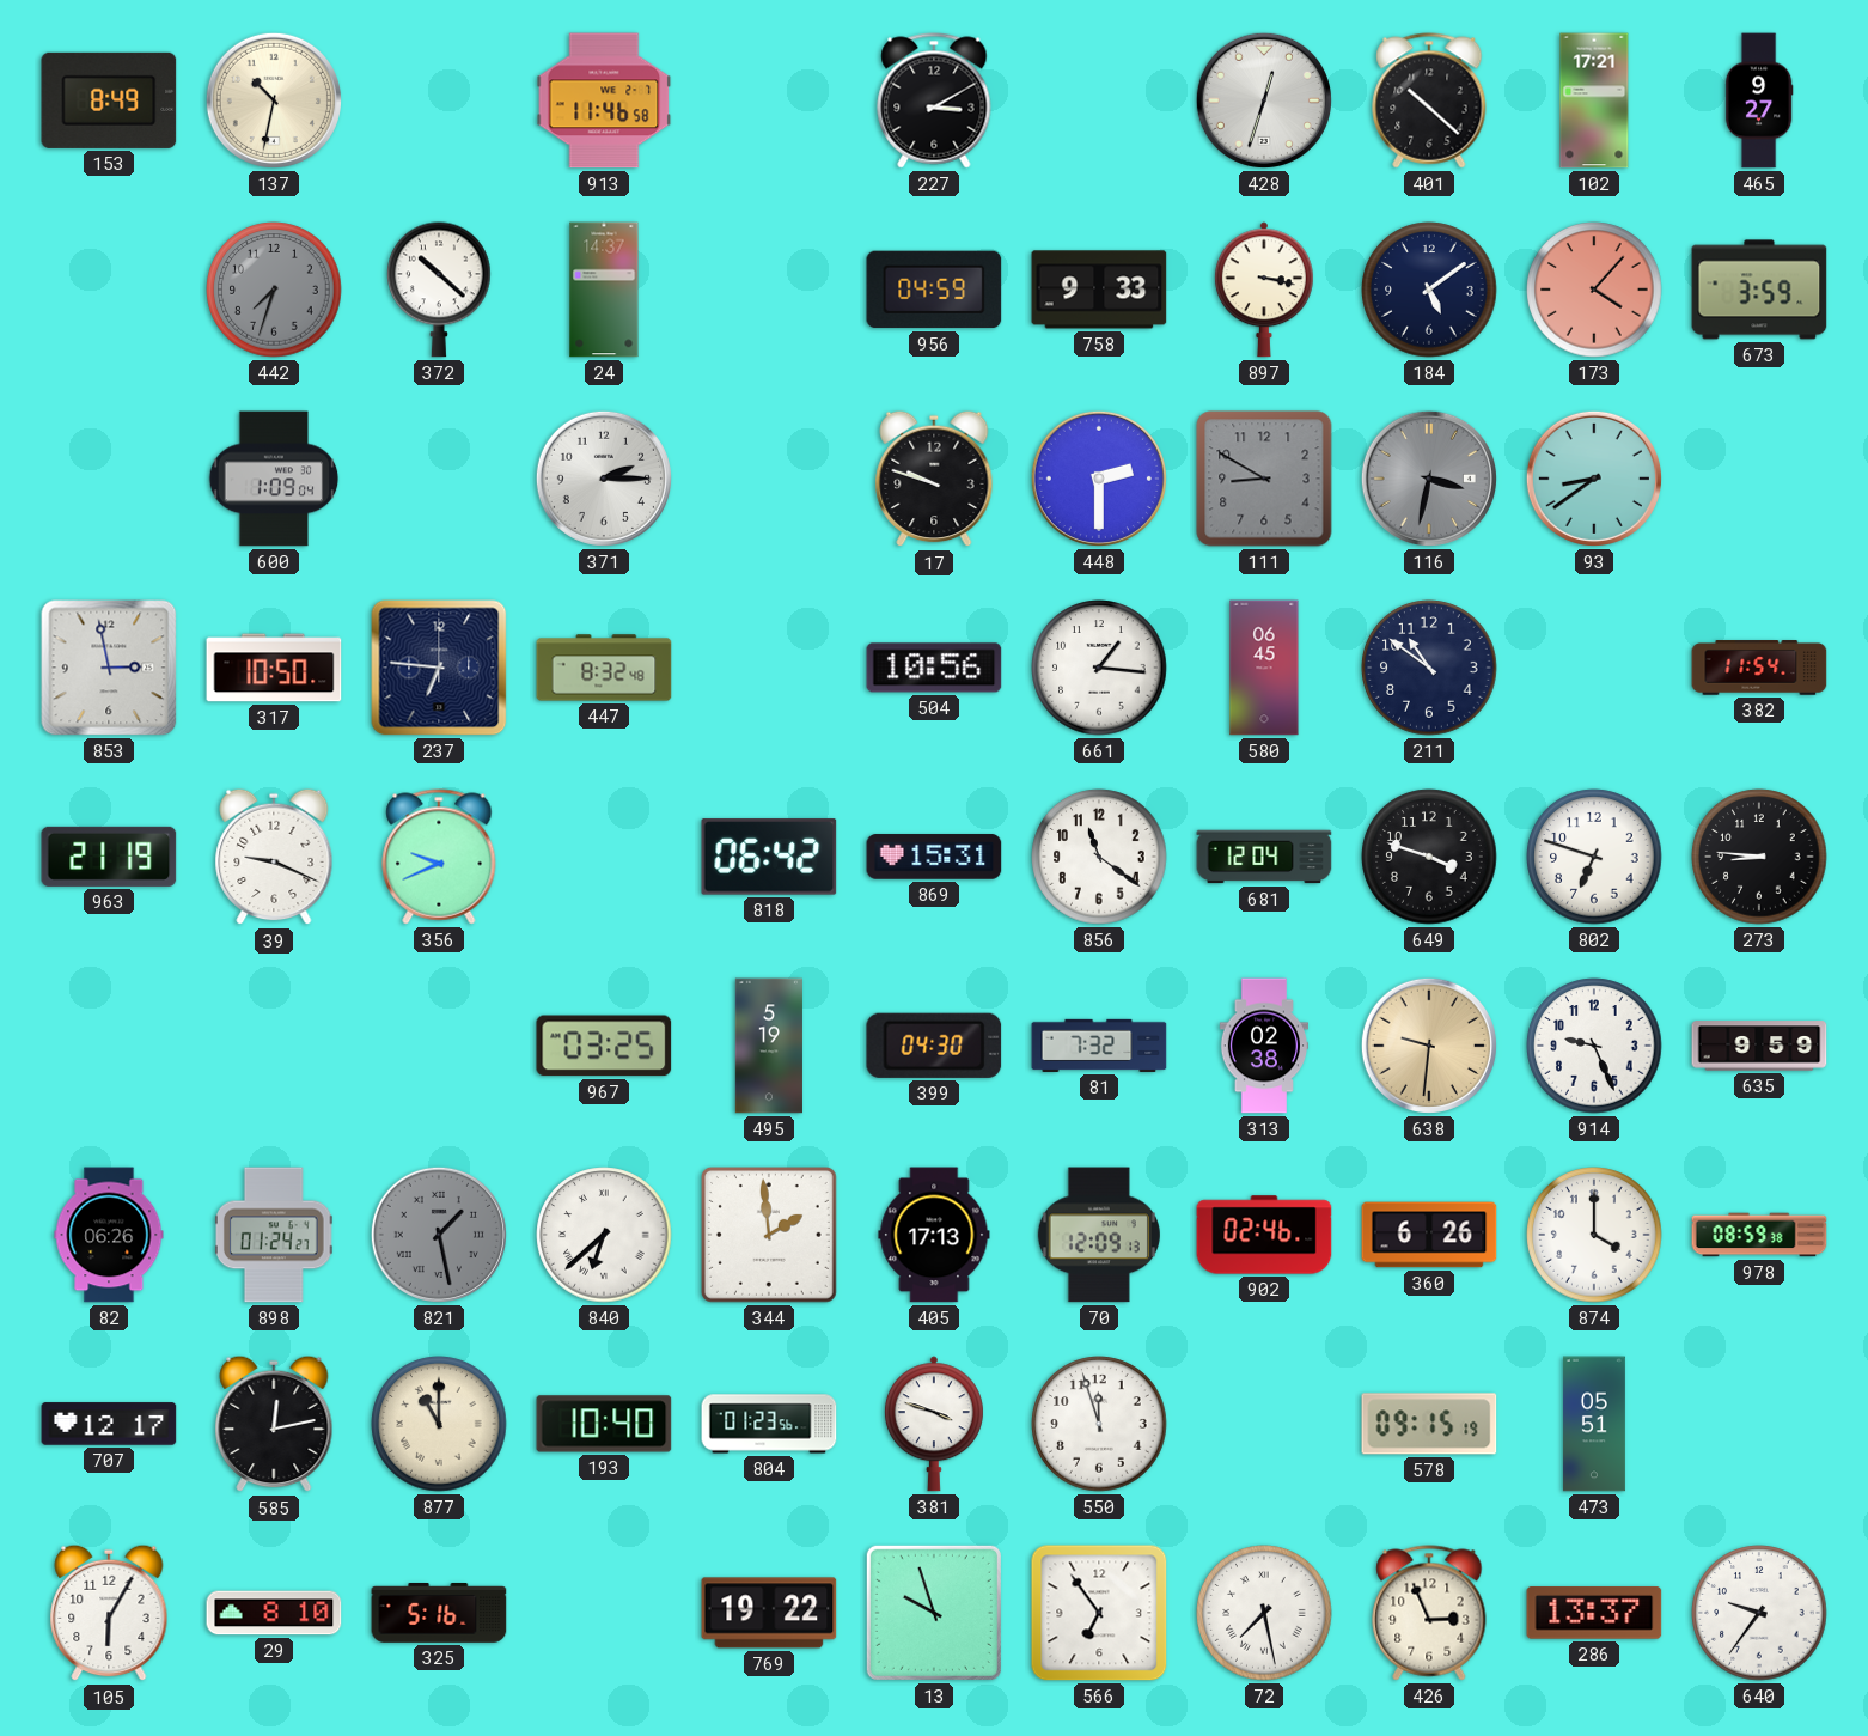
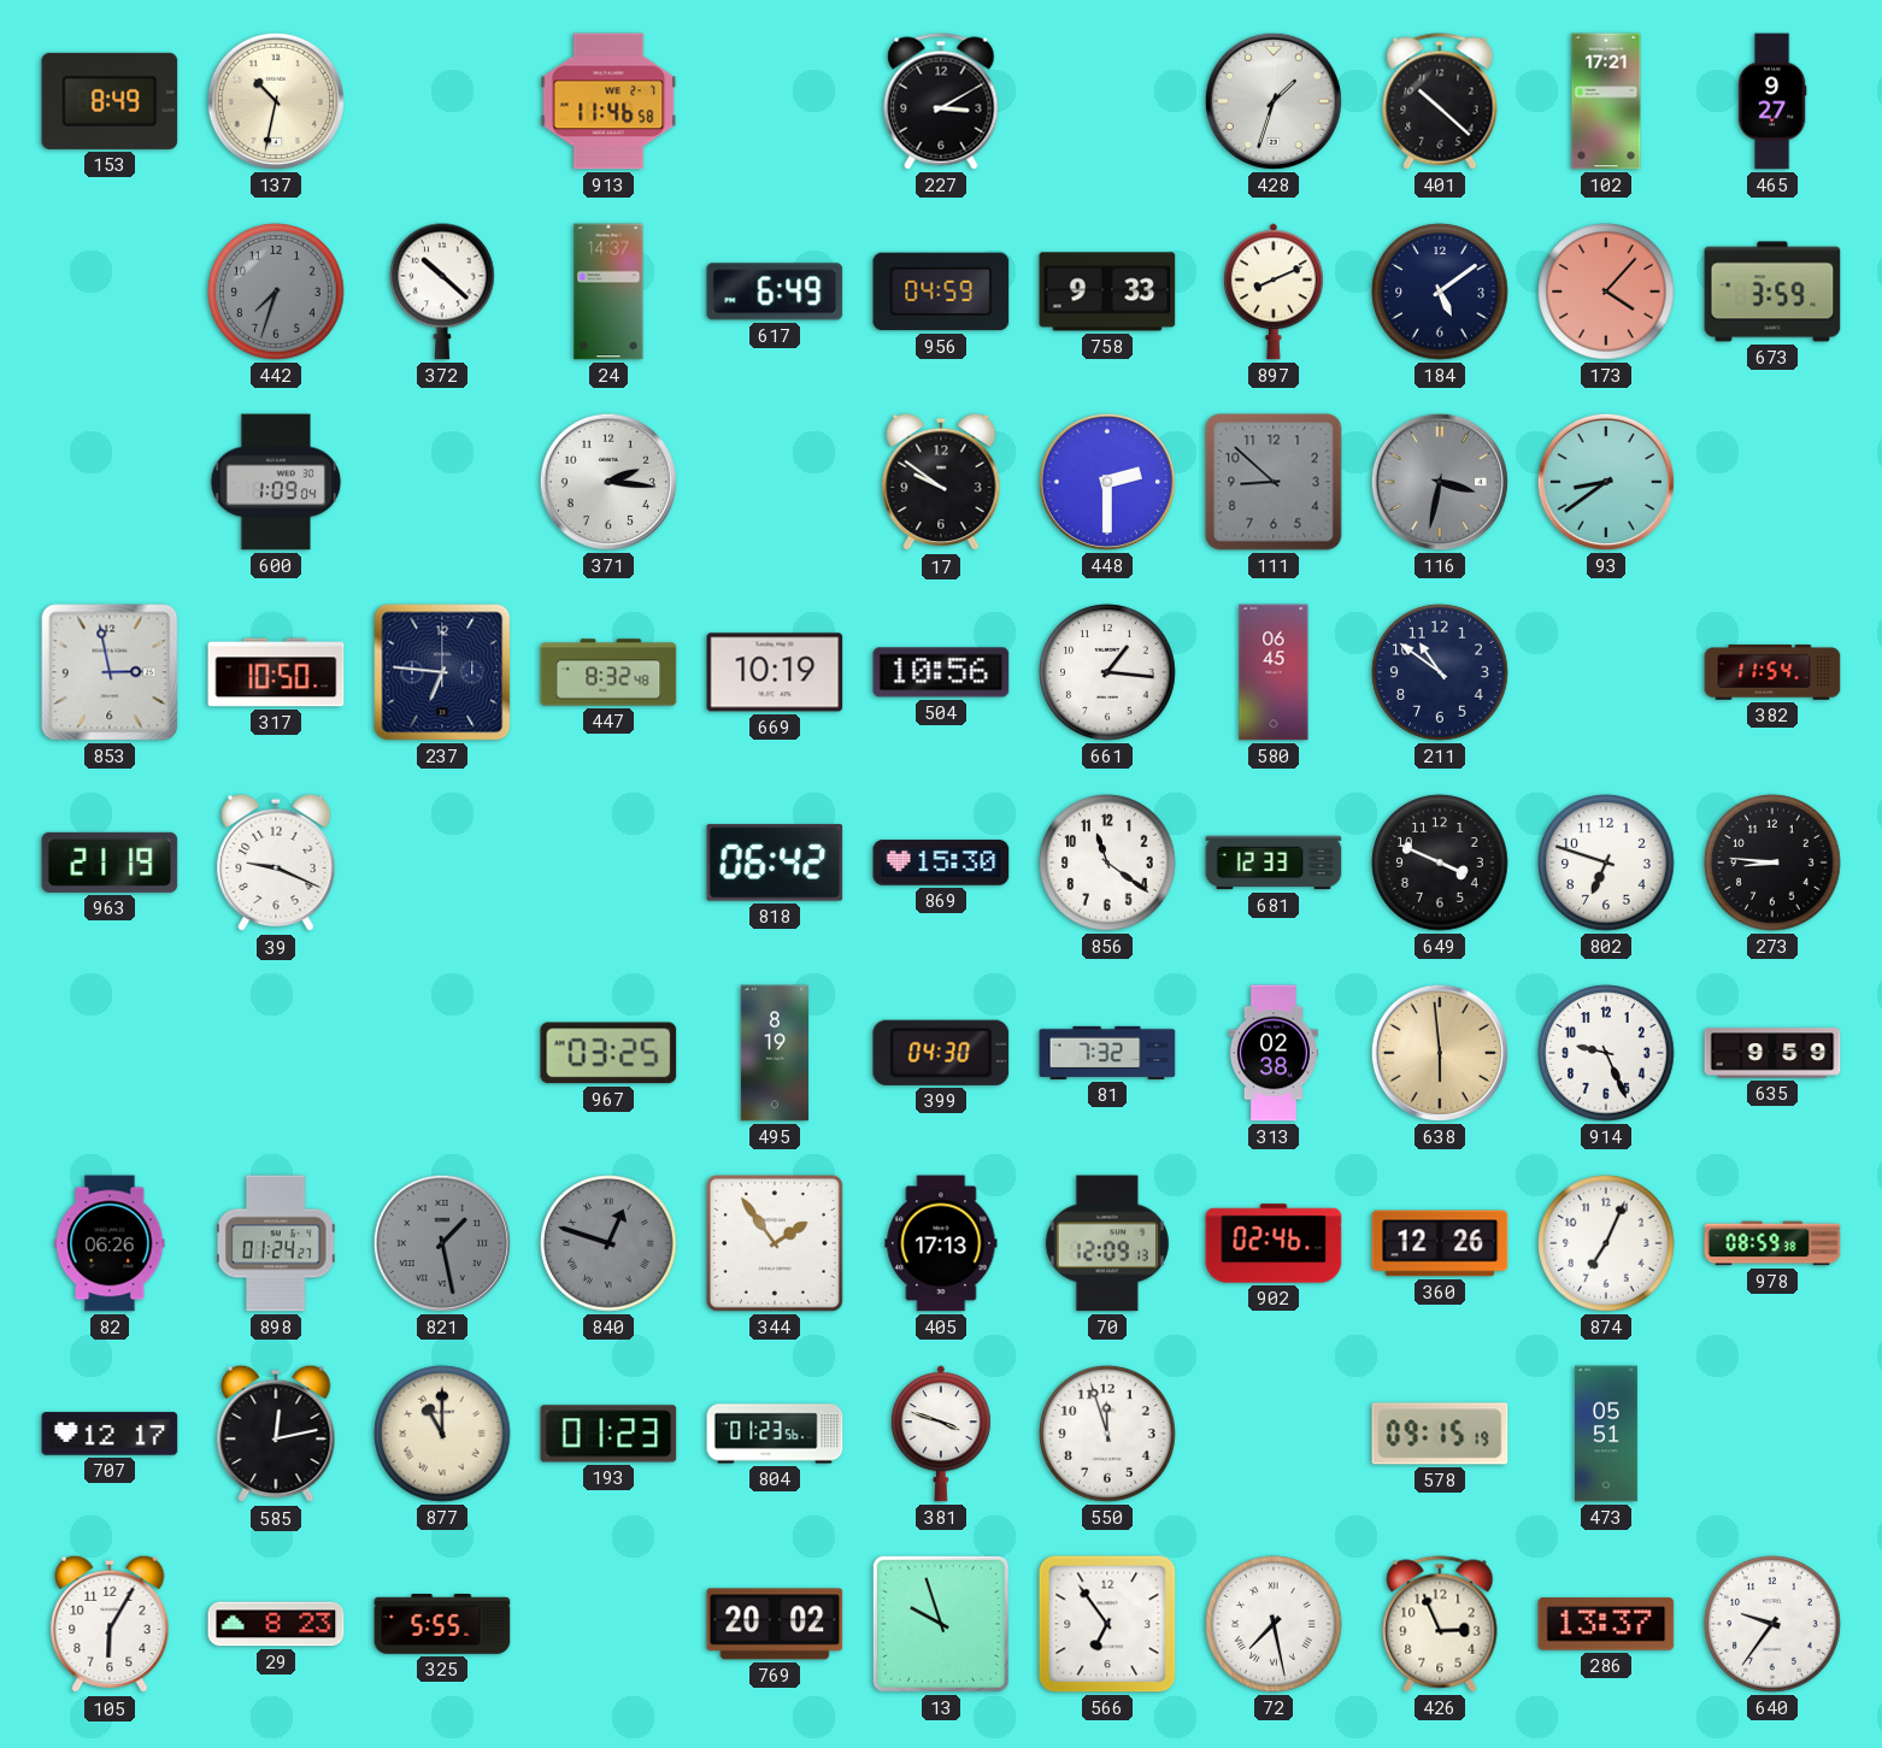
428: 12:33 -> 1:33 (1274, 101)
617: none -> 6:49 (775, 292)
897: 3:17 -> 8:11 (1274, 292)
371: 2:15 -> 2:16 (608, 482)
17: 9:48 -> 9:51 (941, 482)
111: 8:50 -> 8:52 (1274, 482)
669: none -> 10:19 (775, 672)
356: 9:41 -> none (439, 857)
869: 15:31 -> 15:30 (941, 863)
681: 12:04 -> 12:33 (1274, 863)
649: 3:48 -> 3:49 (1440, 863)
495: 5:19 -> 8:19 (775, 1053)
638: 9:31 -> 5:59 (1440, 1053)
840: 6:38 -> 12:48 (608, 1243)
840 dial: white -> grey (608, 1243)
344: 1:59 -> 1:54 (775, 1243)
360: 6:26 -> 12:26 (1440, 1243)
874: 4:00 -> 7:04 (1606, 1243)
193: 10:40 -> 01:23 (608, 1434)
29: 8:10 -> 8:23 (276, 1624)
325: 5:16 -> 5:55 (442, 1625)
769: 19:22 -> 20:02 (775, 1624)
